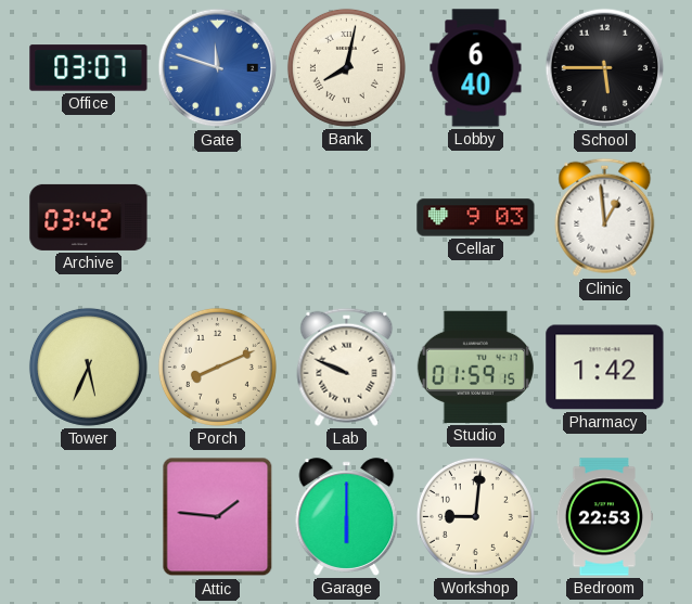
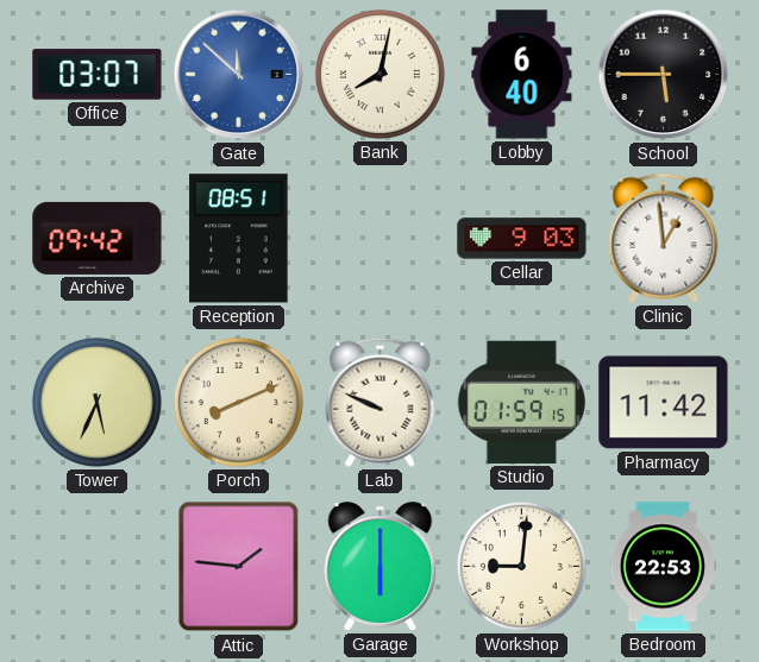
Gate: 11:48 -> 11:52 (239, 75)
Archive: 03:42 -> 09:42 (98, 238)
Reception: none -> 08:51 (239, 239)
Pharmacy: 1:42 -> 11:42 (664, 403)
